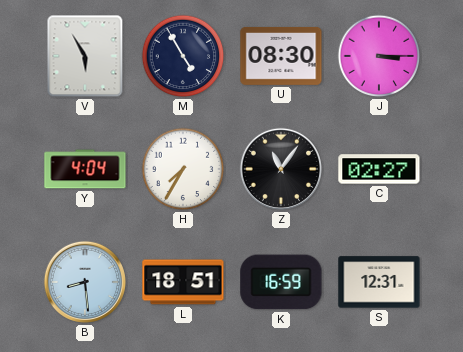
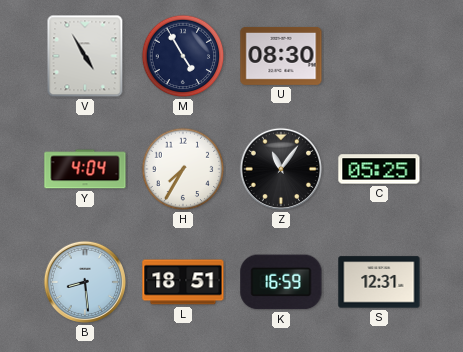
V: 5:55 -> 4:55 (85, 56)
J: 3:15 -> none (379, 56)
C: 02:27 -> 05:25 (379, 169)
